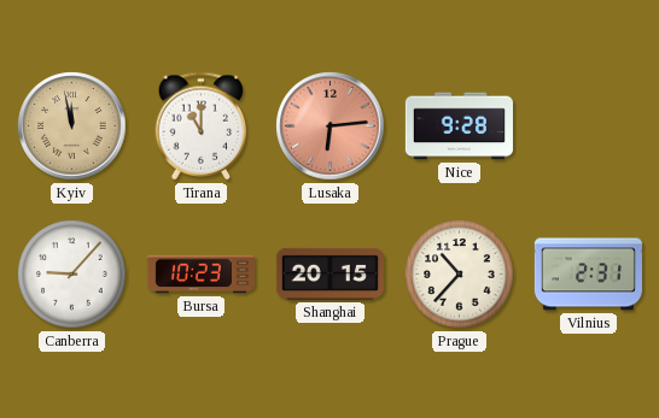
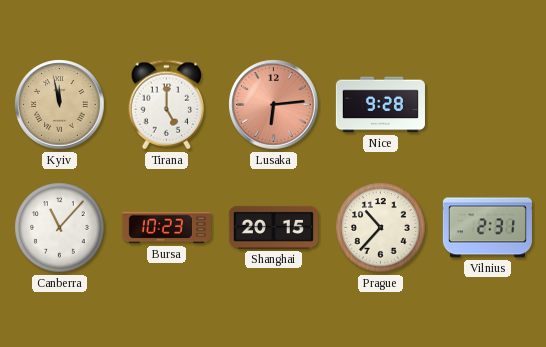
Tirana: 11:00 -> 5:00 (167, 105)
Canberra: 9:07 -> 11:07 (60, 228)
